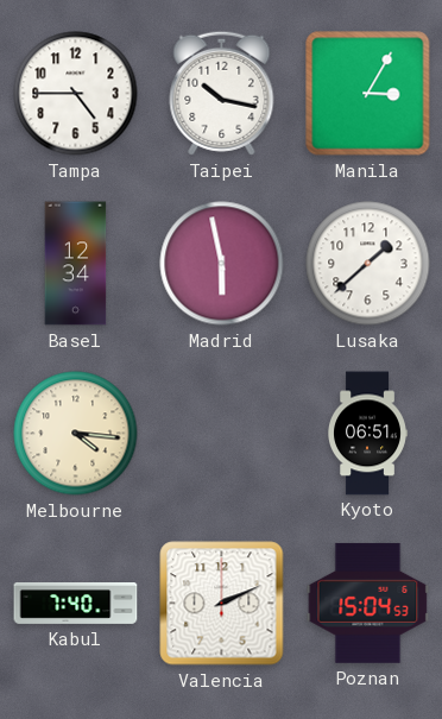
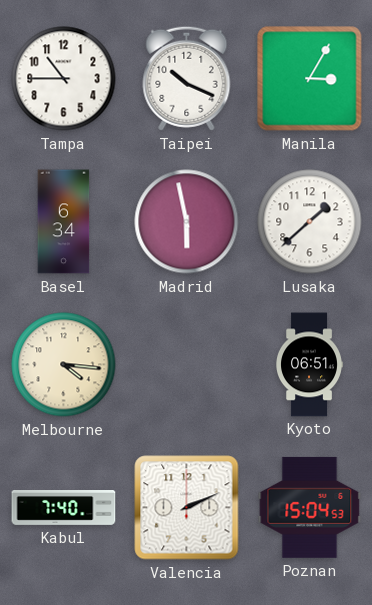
Tampa: 4:45 -> 10:45 (64, 79)
Taipei: 10:17 -> 10:19 (187, 78)
Basel: 12:34 -> 6:34 (64, 222)
